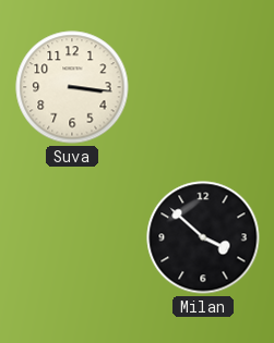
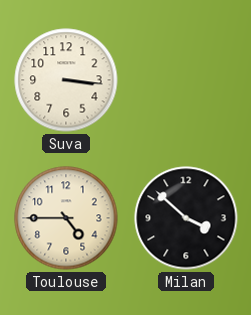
Toulouse: none -> 4:45 (66, 218)
